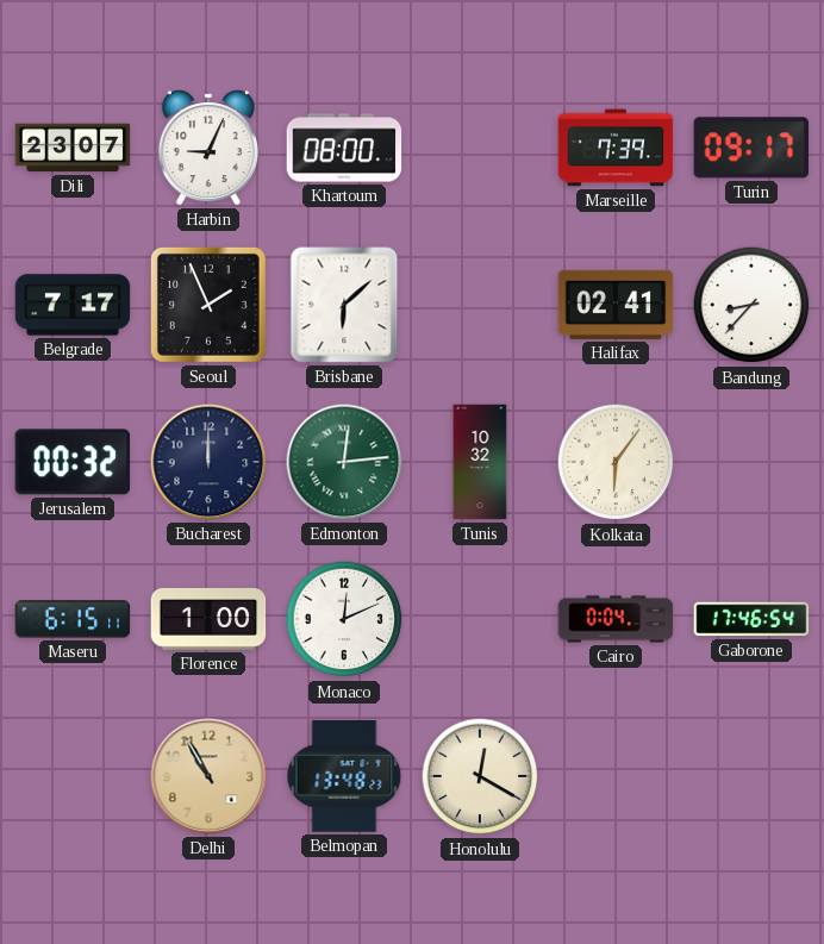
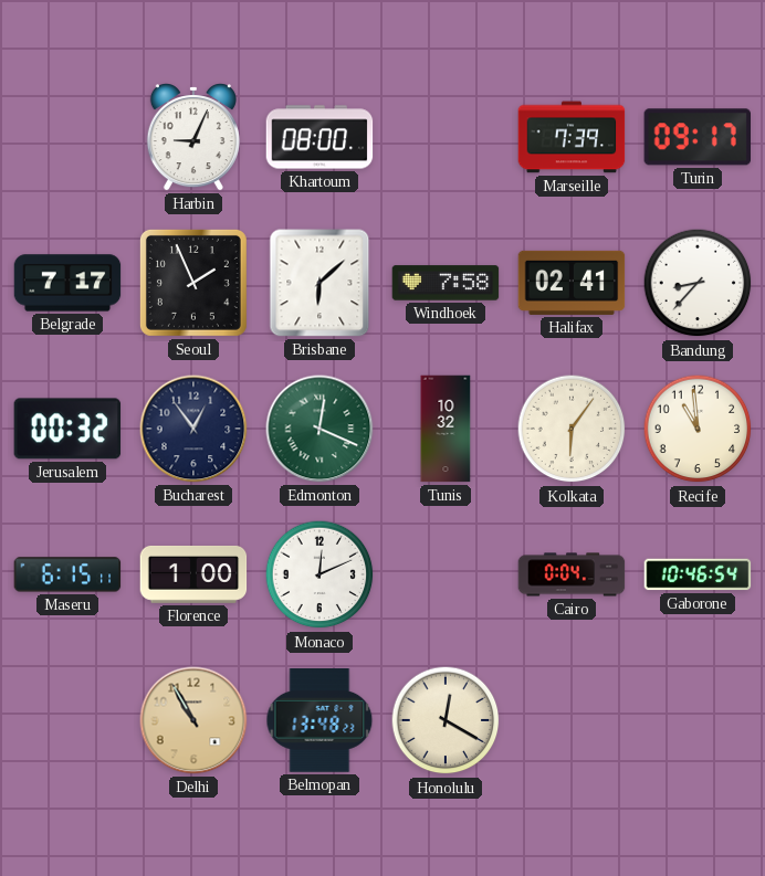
Dili: 23:07 -> none (73, 148)
Windhoek: none -> 7:58 (446, 283)
Bucharest: 12:00 -> 12:54 (193, 429)
Edmonton: 12:14 -> 12:19 (319, 429)
Recife: none -> 10:59 (698, 429)
Gaborone: 17:46 -> 10:46 (698, 574)
